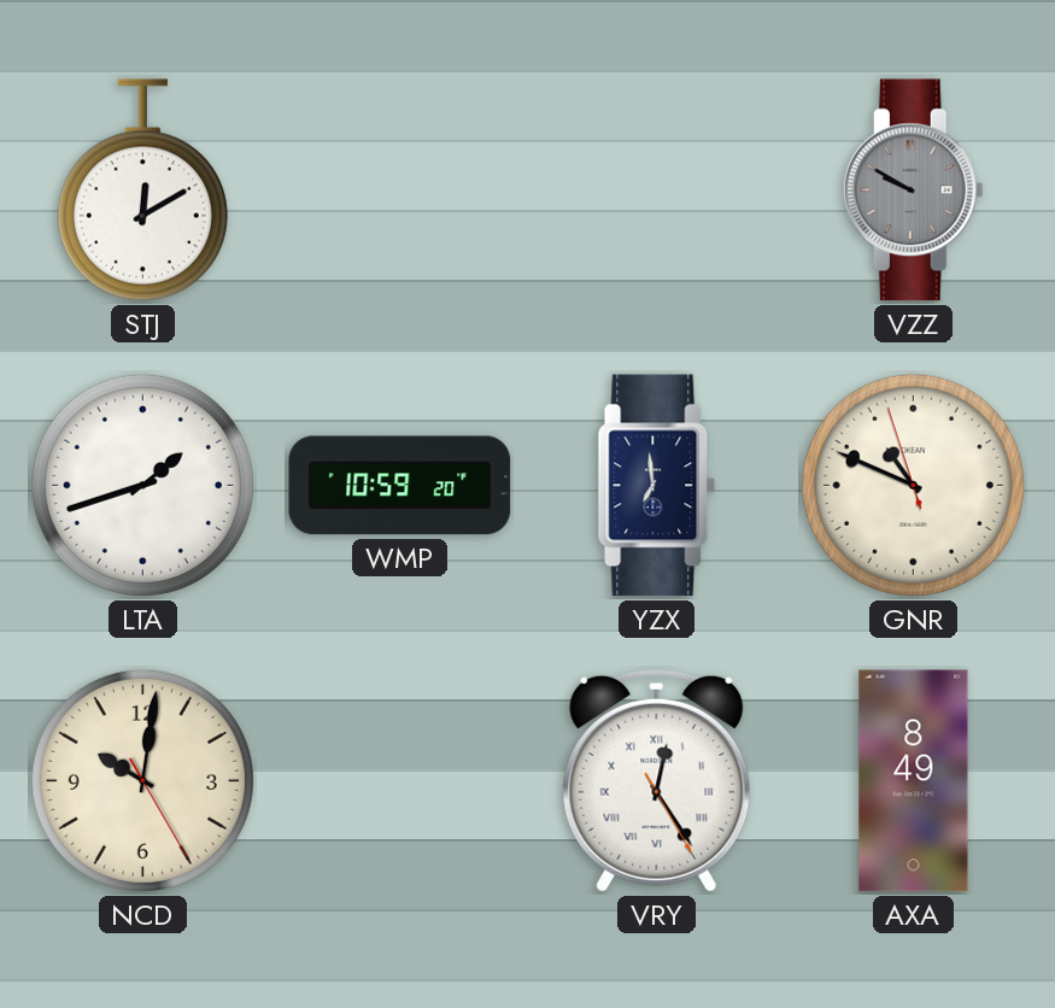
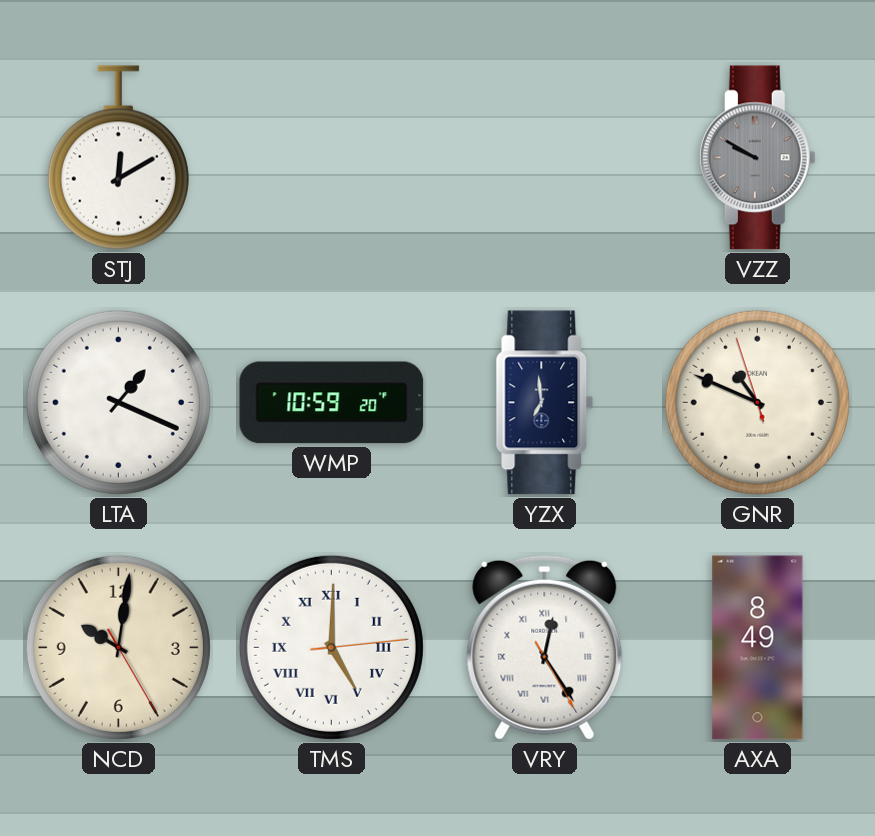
LTA: 1:42 -> 1:19 (118, 402)
TMS: none -> 5:00 (331, 647)
